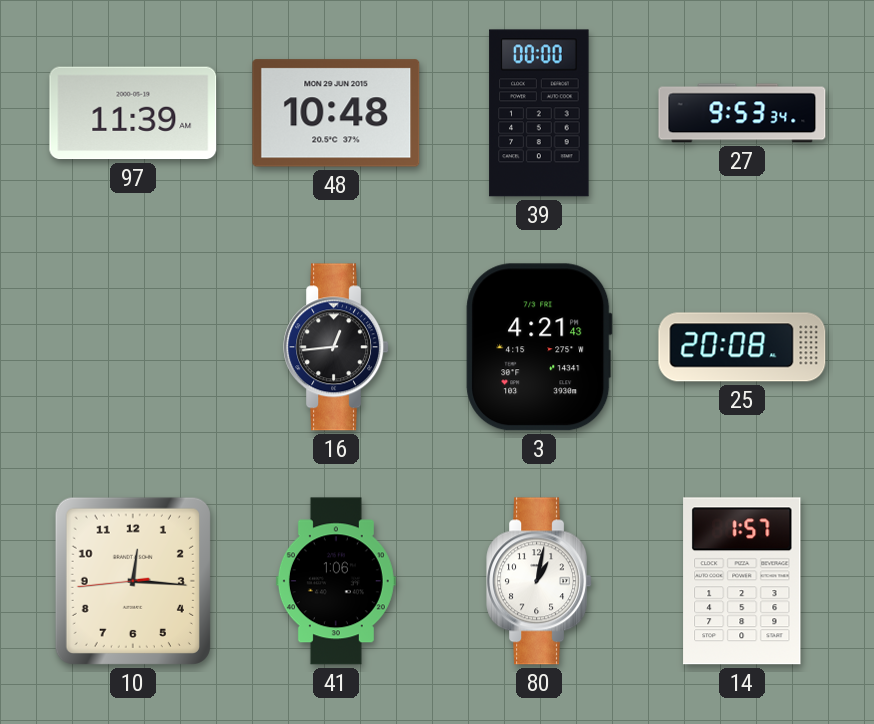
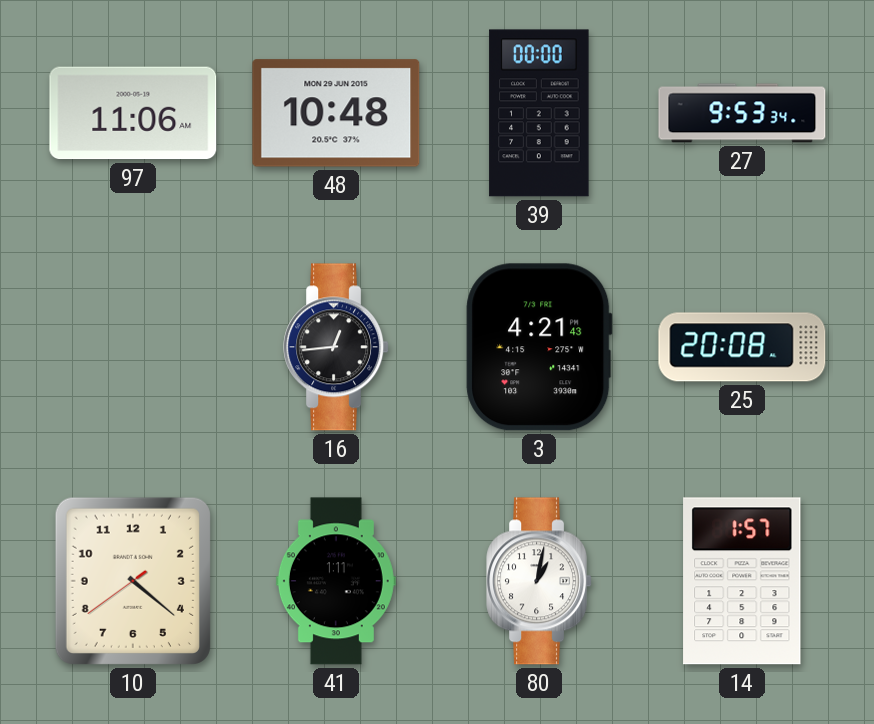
97: 11:39 -> 11:06 (133, 113)
10: 12:15 -> 4:21 (133, 581)
41: 1:06 -> 1:11 (336, 581)
